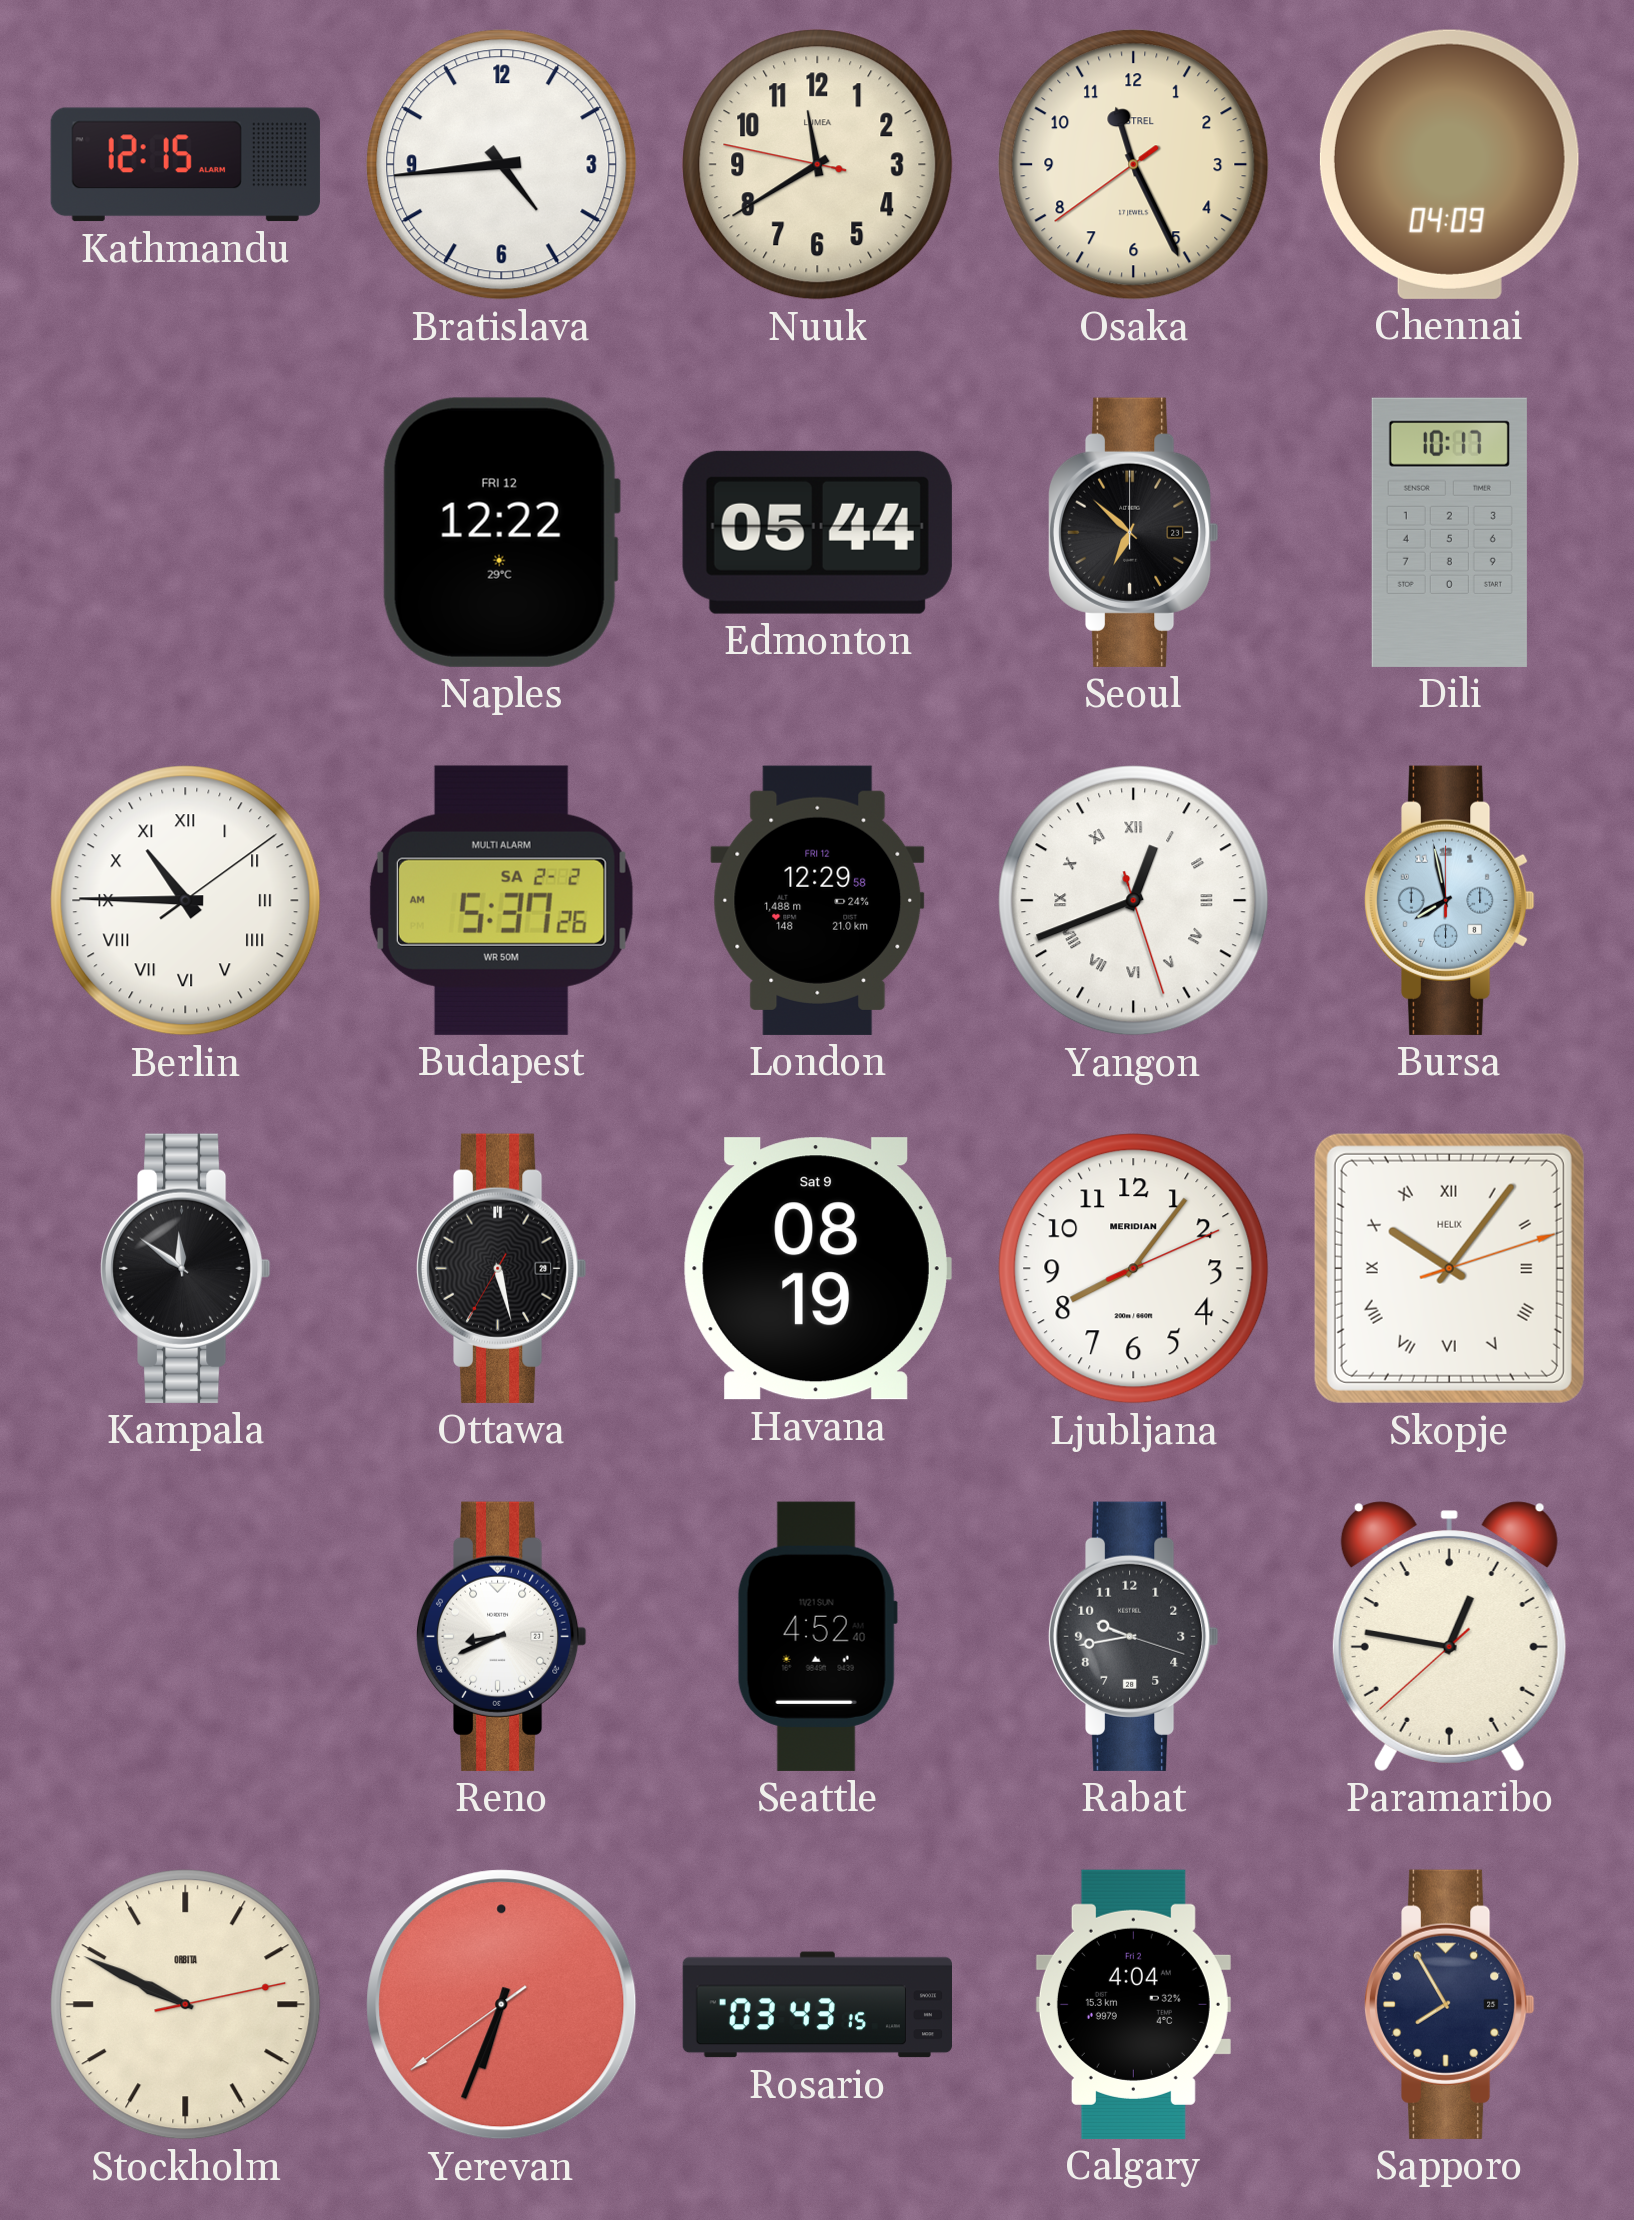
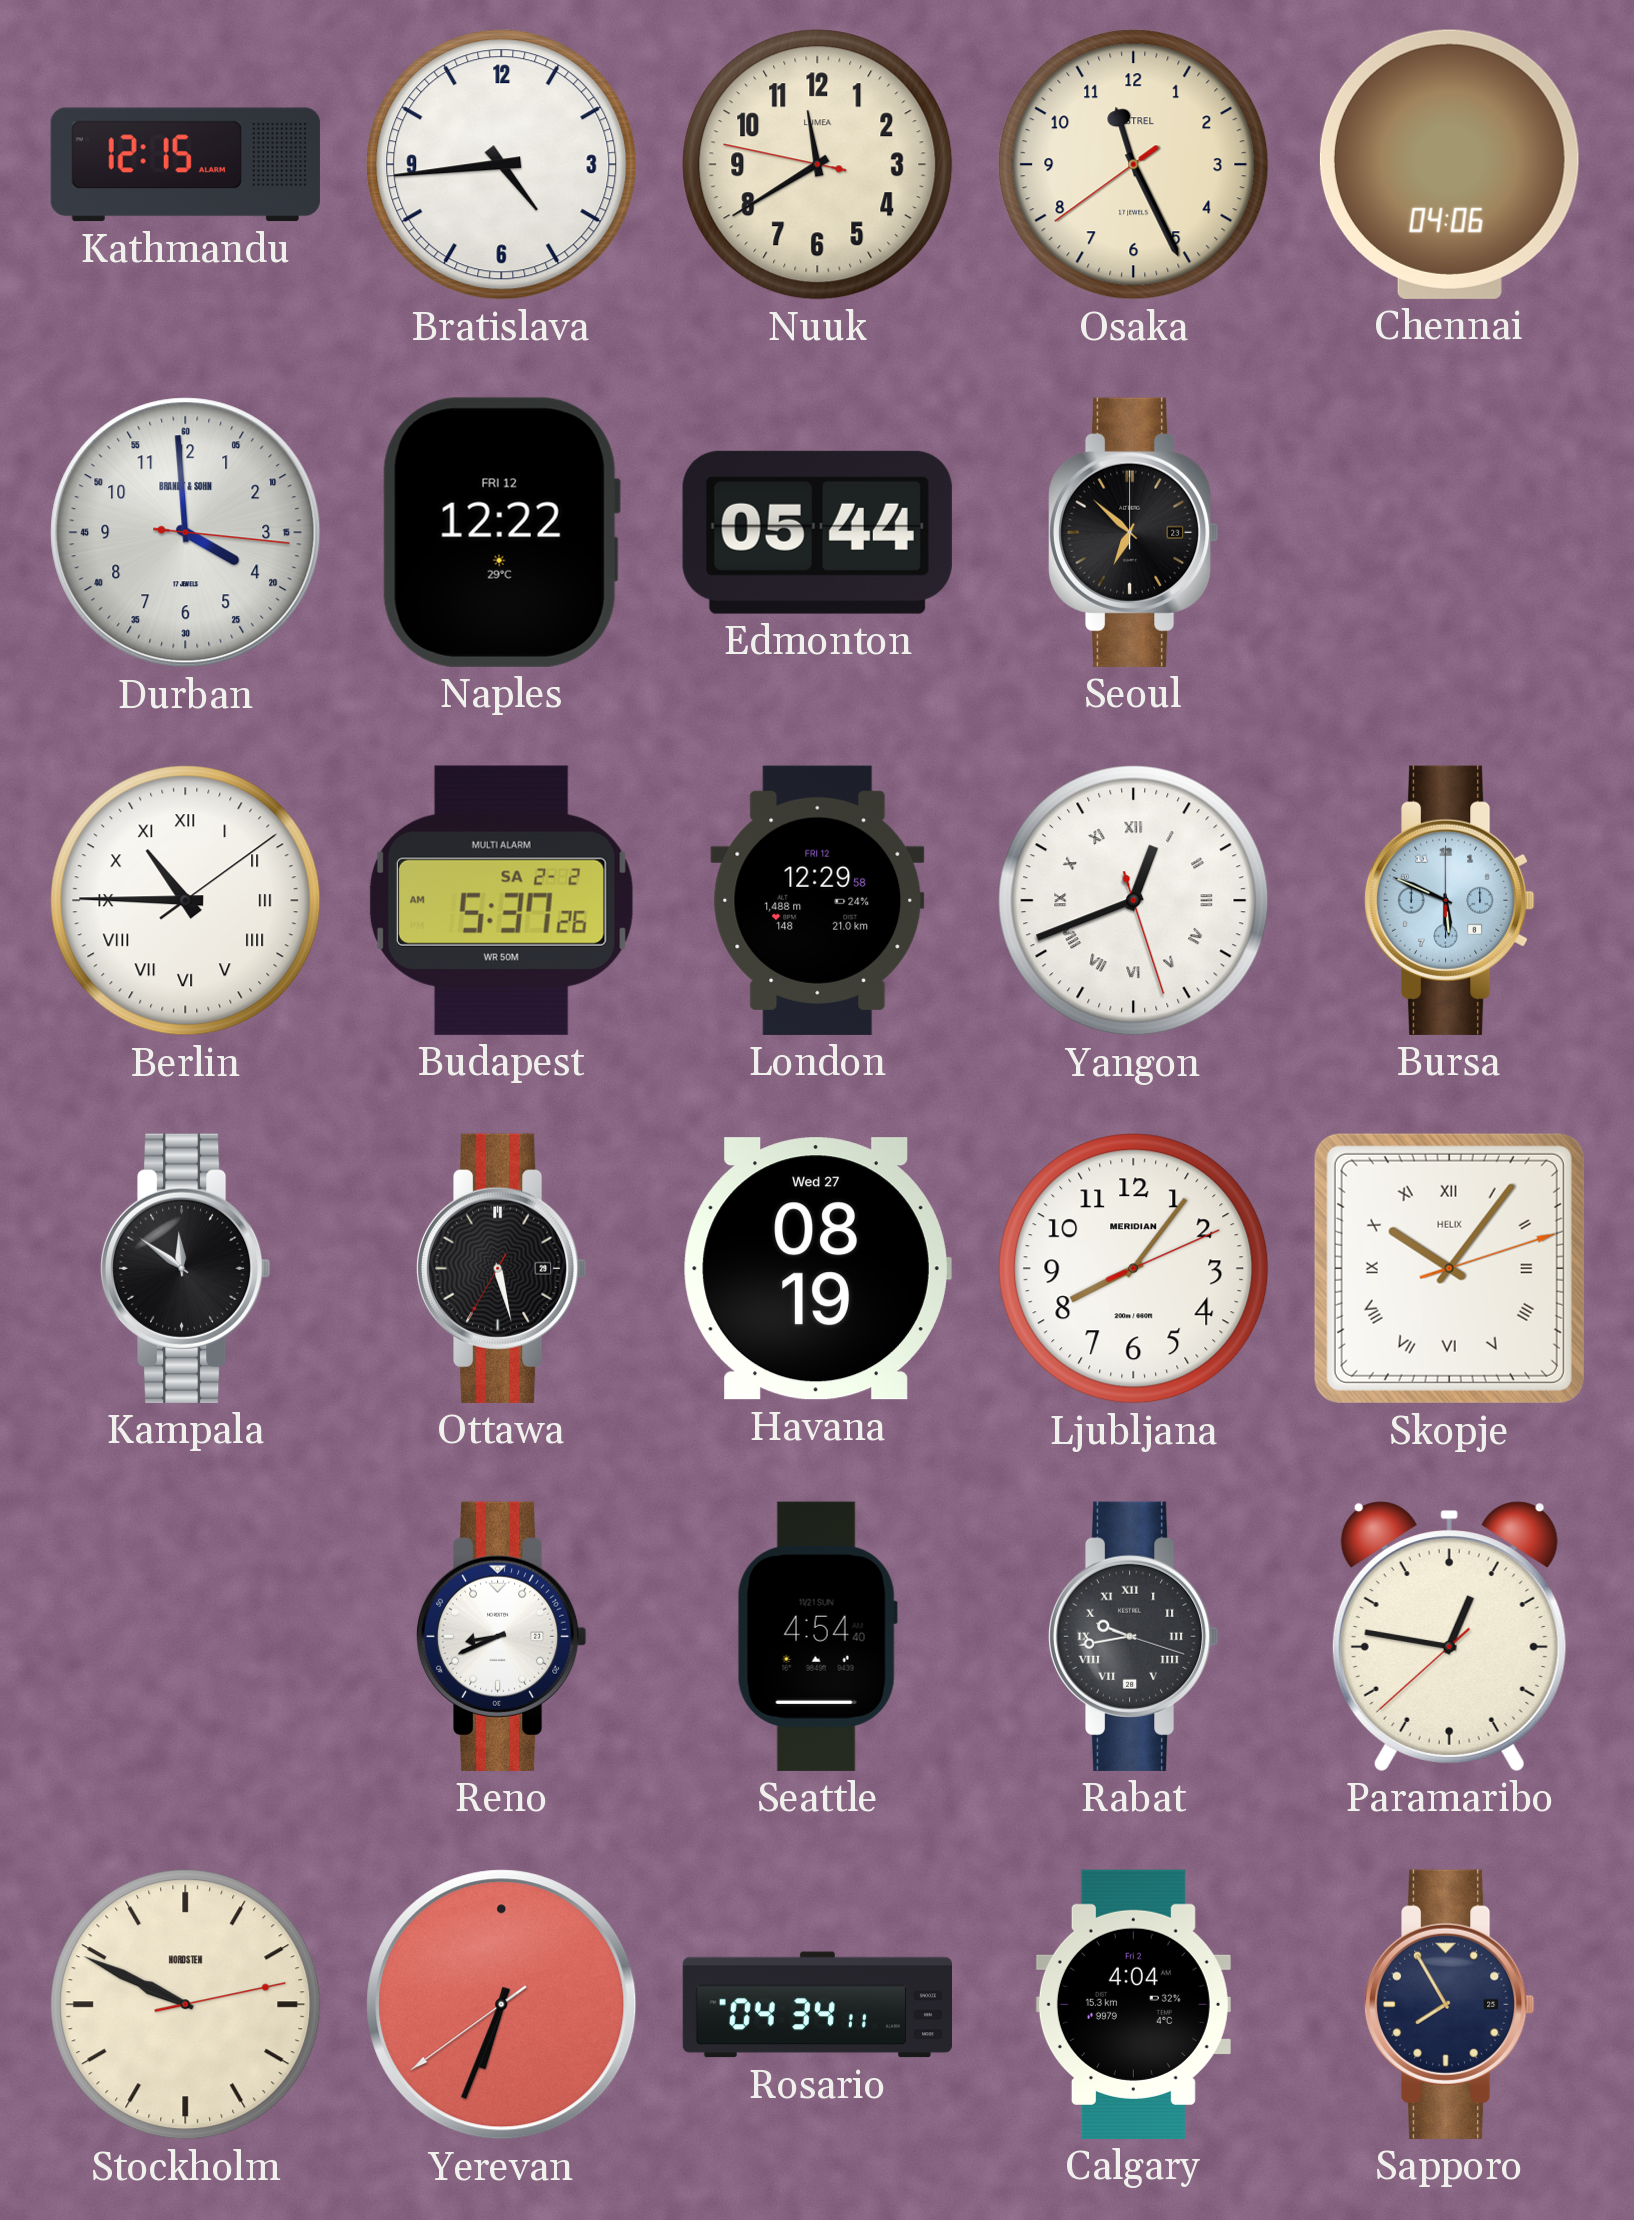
Chennai: 04:09 -> 04:06 (1449, 164)
Durban: none -> 3:59 (186, 533)
Dili: 10:17 -> none (1449, 532)
Bursa: 7:58 -> 5:49 (1449, 900)
Havana date: Sat 9 -> Wed 27 (817, 1269)
Seattle: 4:52 -> 4:54 (817, 1636)
Rabat numerals: Arabic -> Roman (1133, 1636)
Stockholm brand: ORBITA -> NORDSTEN (186, 2005)
Rosario: 03:43 -> 04:34 (817, 2005)
